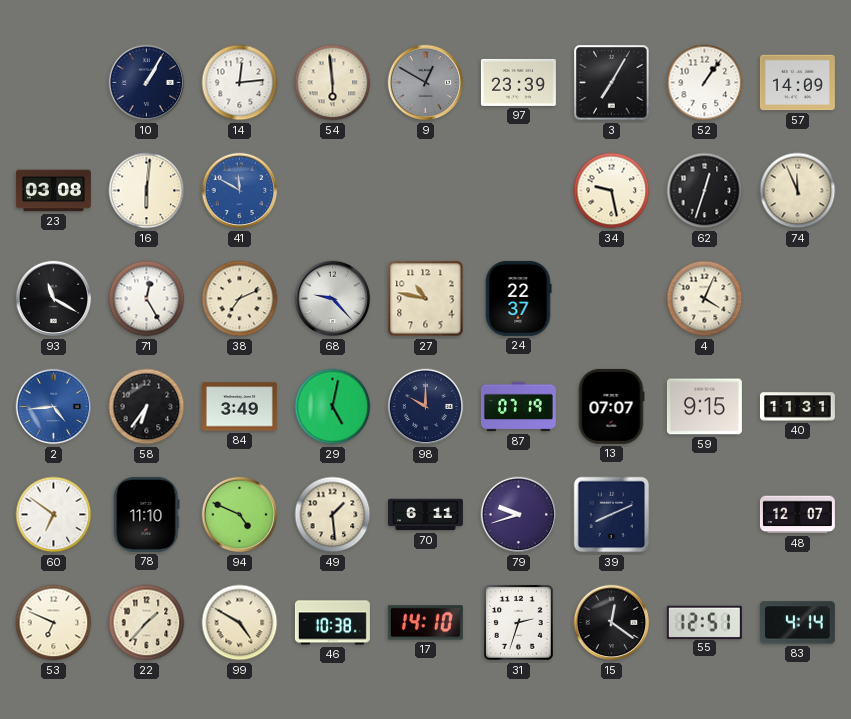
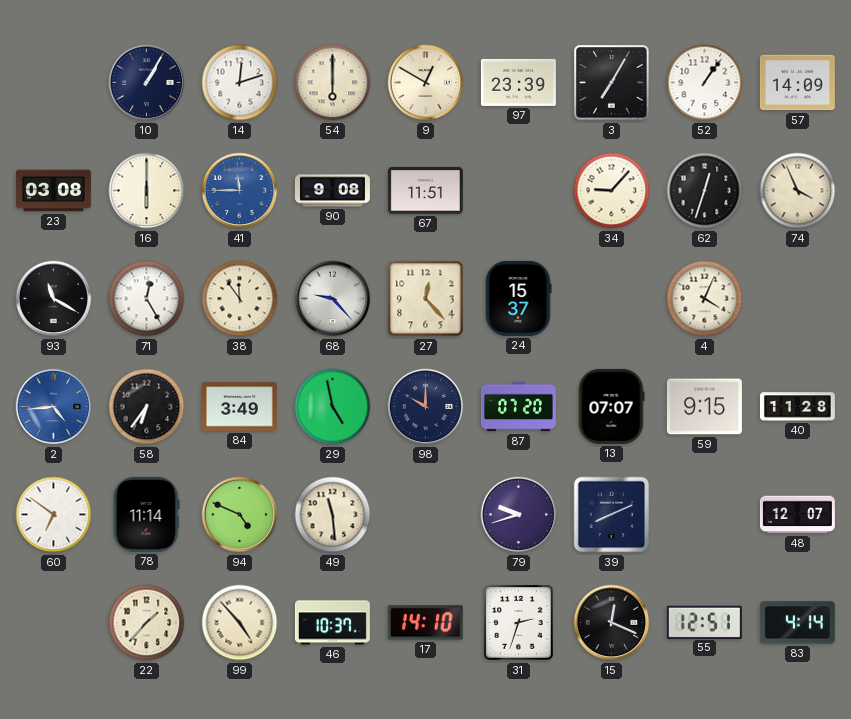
14: 12:14 -> 12:12 (240, 83)
54: 5:59 -> 6:00 (333, 83)
9 dial: grey -> cream (426, 83)
16: 6:01 -> 6:00 (147, 191)
41: 11:50 -> 11:45 (240, 191)
90: none -> 9:08 (332, 191)
67: none -> 11:51 (425, 190)
34: 9:28 -> 9:07 (612, 191)
74: 11:56 -> 3:56 (798, 191)
38: 7:11 -> 11:54 (240, 299)
27: 10:47 -> 12:23 (426, 299)
24: 22:37 -> 15:37 (518, 298)
29: 5:02 -> 4:58 (333, 407)
87: 07:19 -> 07:20 (518, 407)
40: 11:31 -> 11:28 (797, 407)
78: 11:10 -> 11:14 (147, 514)
49: 1:29 -> 11:29 (333, 515)
70: 6:11 -> none (425, 515)
53: 6:49 -> none (54, 623)
99: 4:50 -> 4:53 (240, 623)
46: 10:38 -> 10:37 (332, 623)
15: 12:21 -> 12:19 (612, 623)
